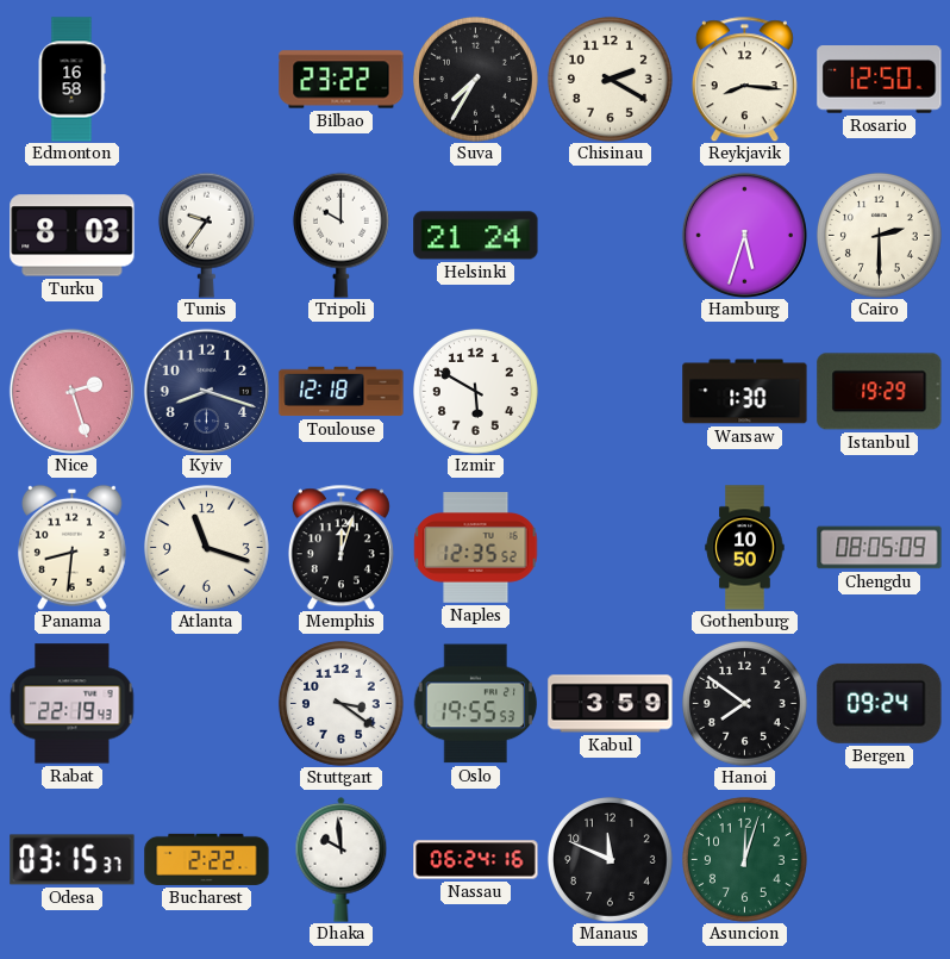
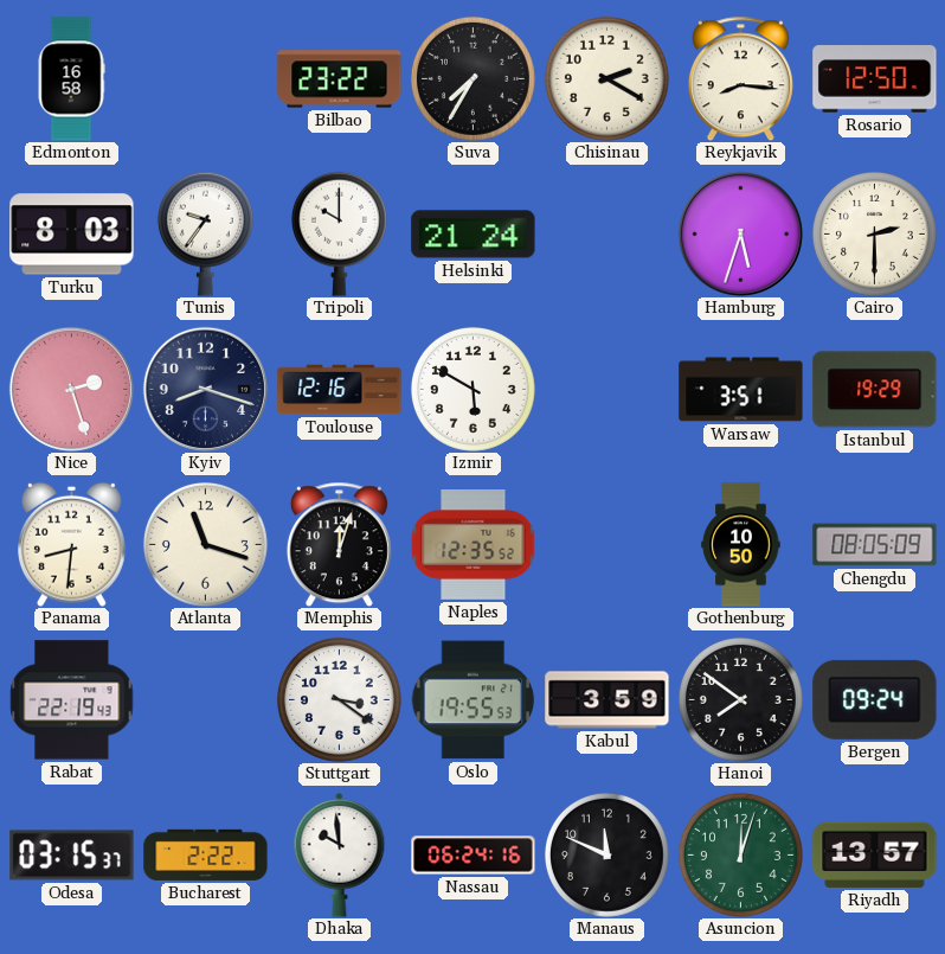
Toulouse: 12:18 -> 12:16 (340, 390)
Warsaw: 1:30 -> 3:51 (741, 390)
Riyadh: none -> 13:57 (875, 854)
